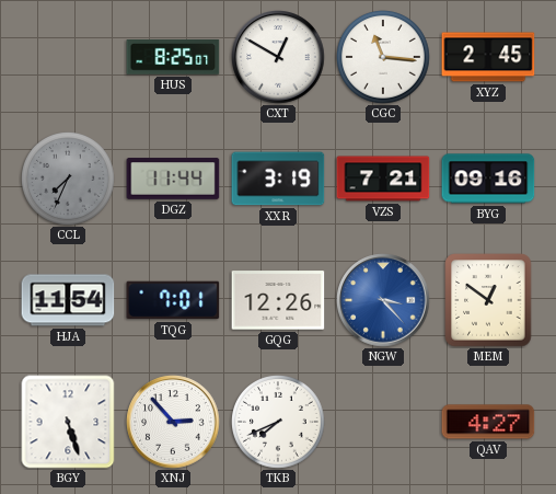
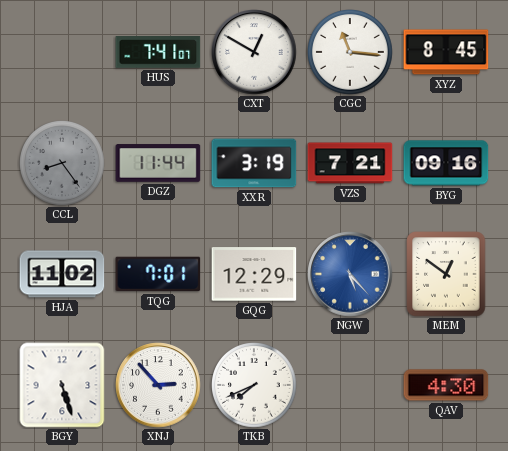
HUS: 8:25 -> 7:41 (158, 52)
XYZ: 2:45 -> 8:45 (446, 52)
CCL: 7:34 -> 8:24 (63, 164)
HJA: 11:54 -> 11:02 (62, 274)
GQG: 12:26 -> 12:29 (254, 274)
NGW: 3:23 -> 5:23 (350, 274)
QAV: 4:27 -> 4:30 (446, 385)
